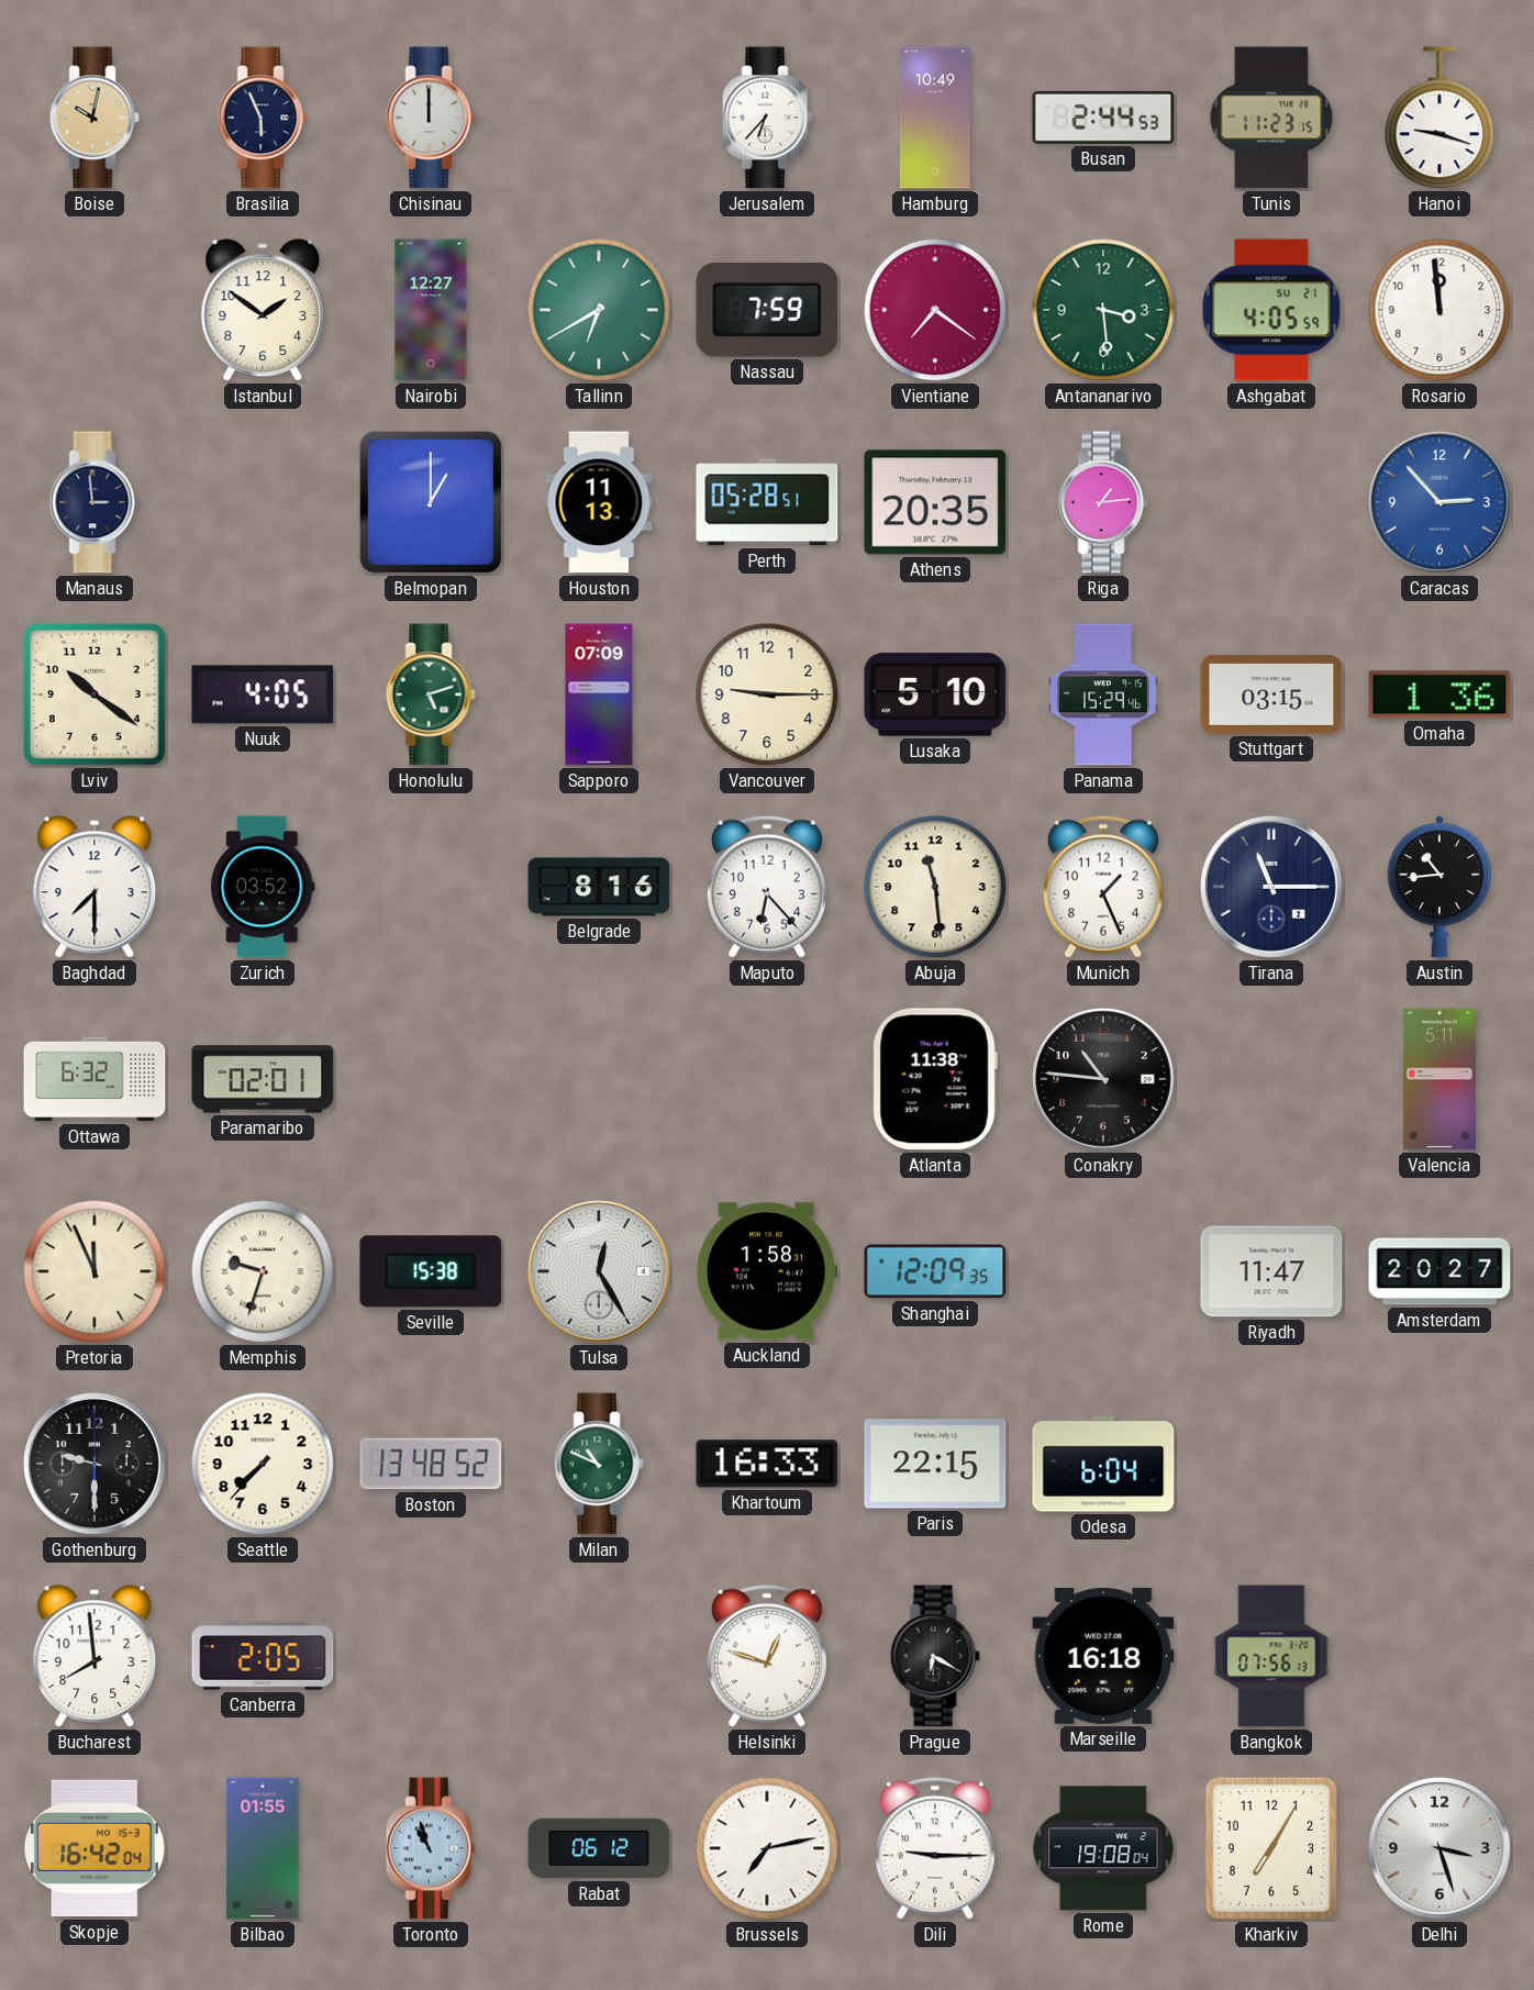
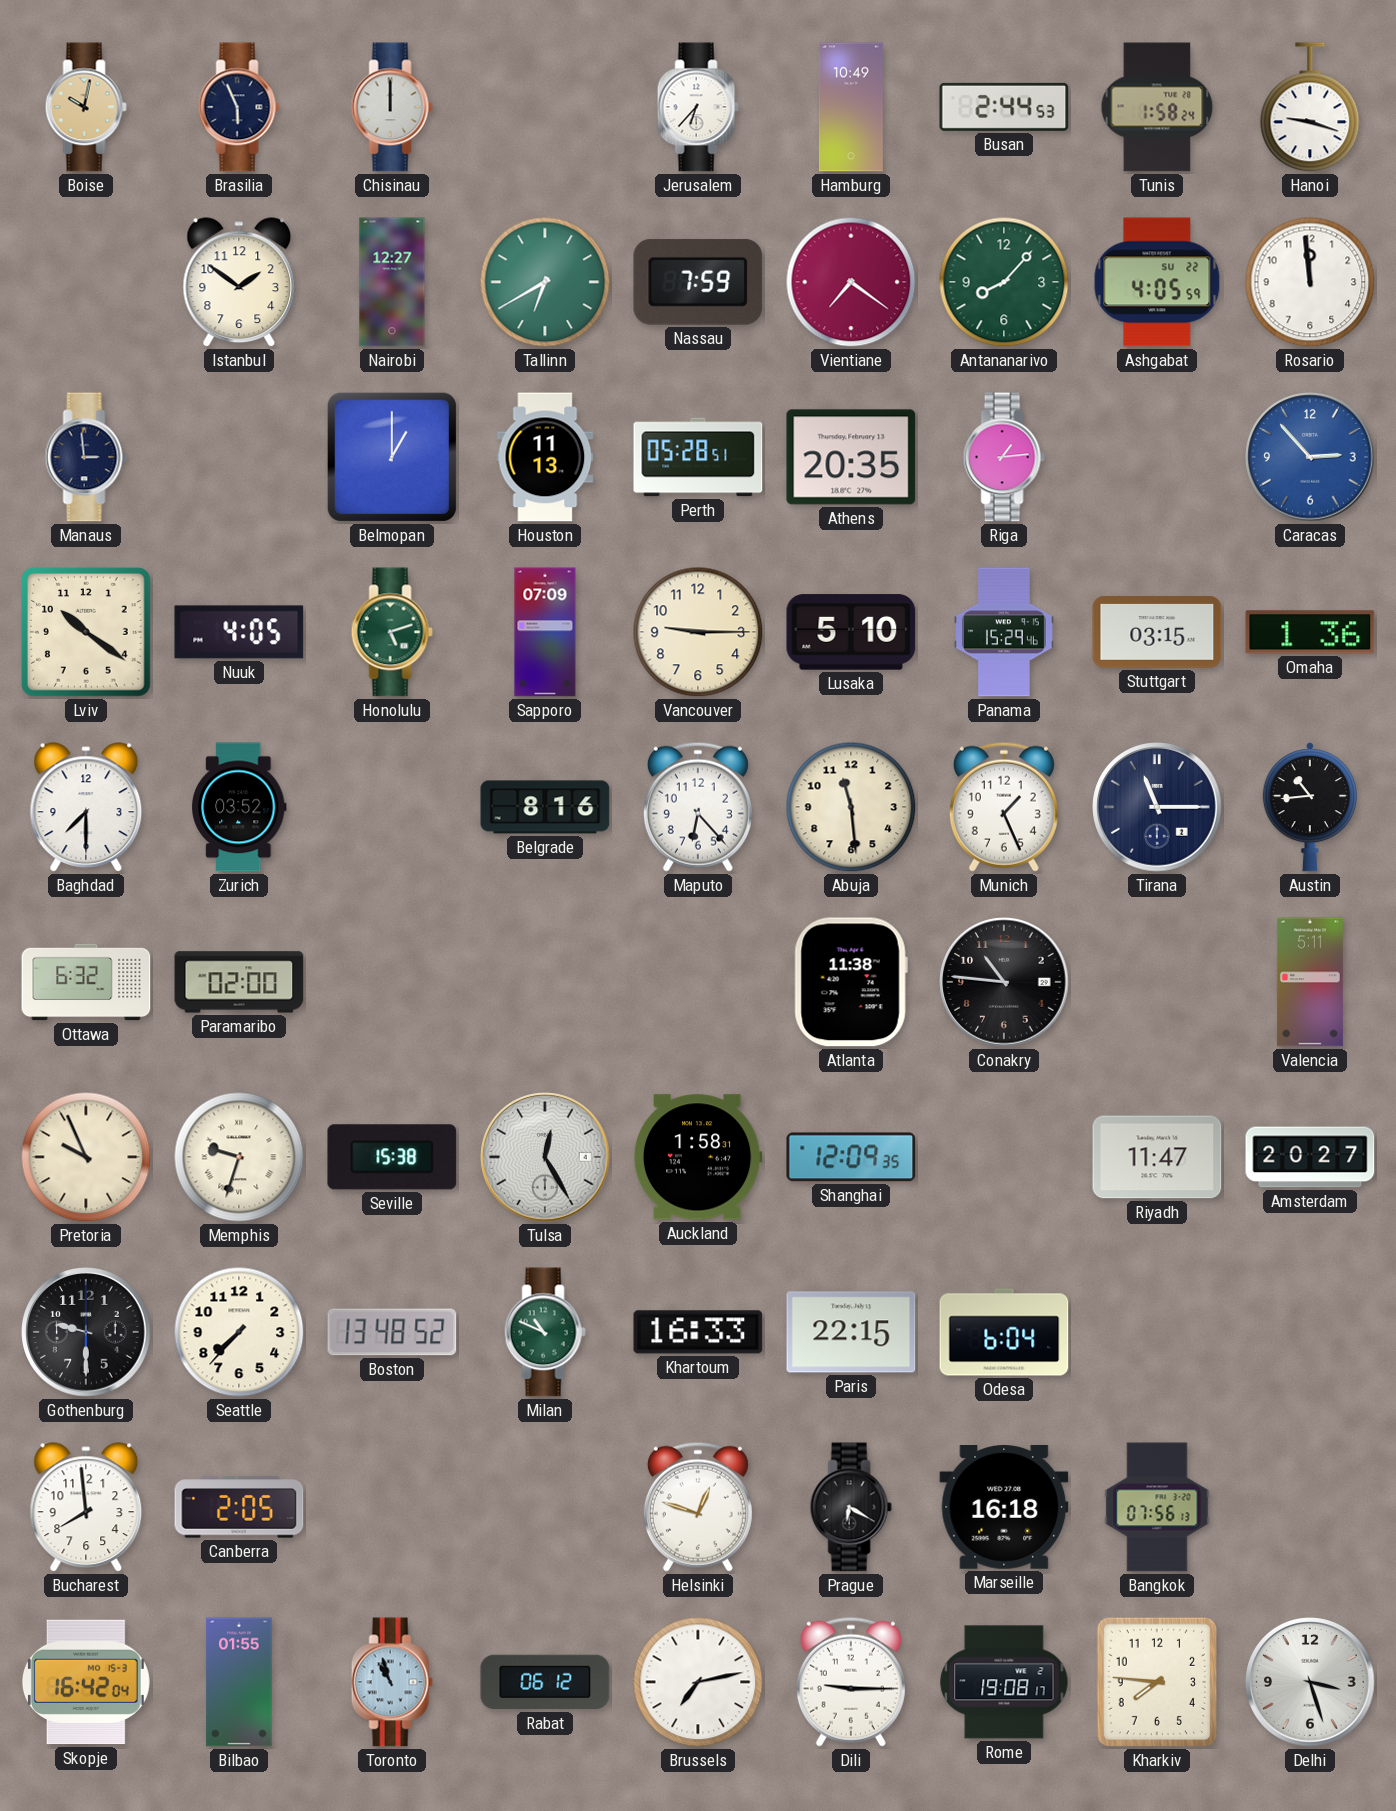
Tunis: 11:23 -> 1:58 (1157, 107)
Antananarivo: 3:29 -> 8:07 (1004, 282)
Ashgabat date: SU 21 -> SU 22 (1157, 282)
Paramaribo: 02:01 -> 02:00 (239, 982)
Pretoria: 11:56 -> 9:56 (86, 1157)
Rome: 19:08:04 -> 19:08:17 (1004, 1682)
Kharkiv: 7:05 -> 7:46 (1156, 1682)
